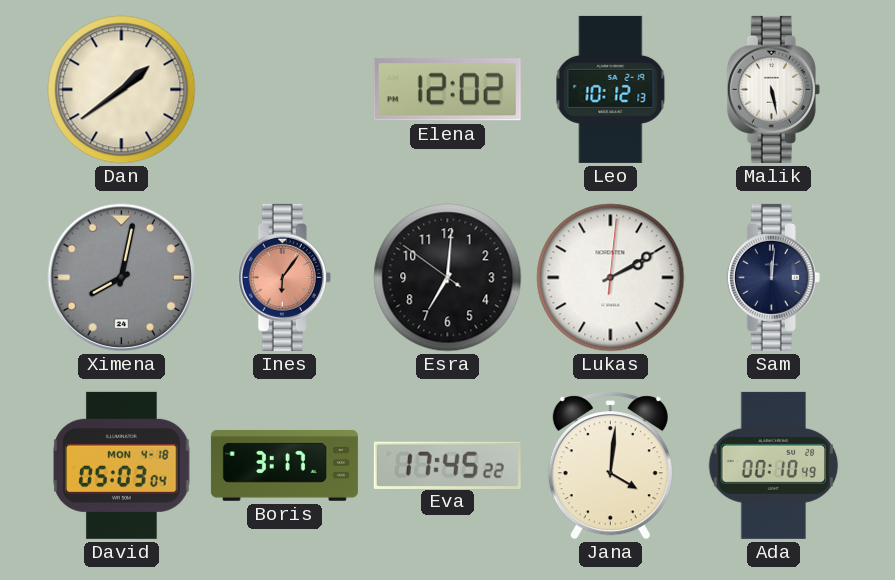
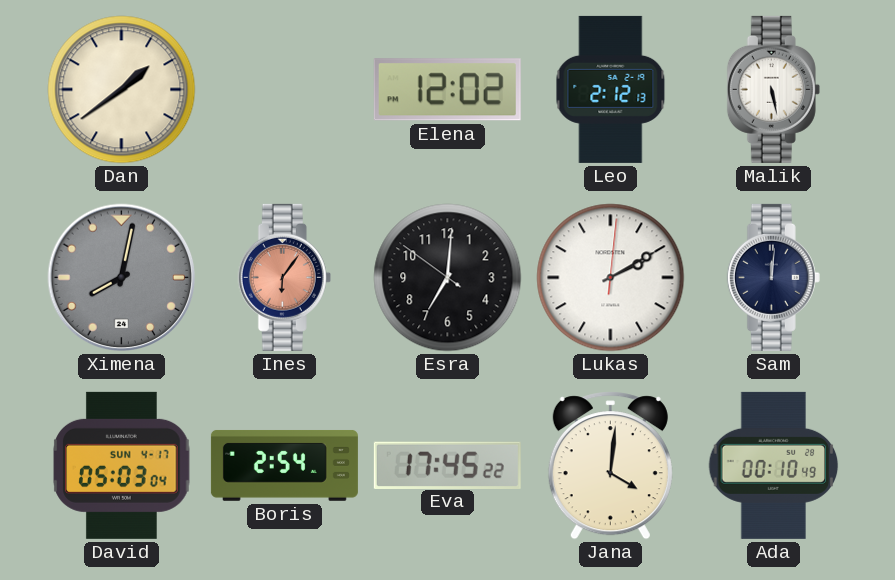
Leo: 10:12 -> 2:12 (611, 89)
David date: MON 4-18 -> SUN 4-17 (122, 465)
Boris: 3:17 -> 2:54 (284, 465)
